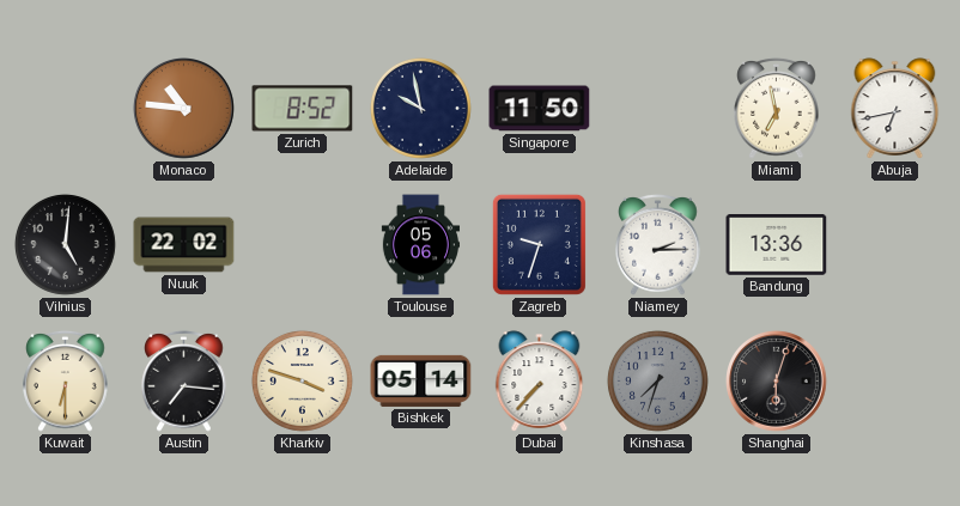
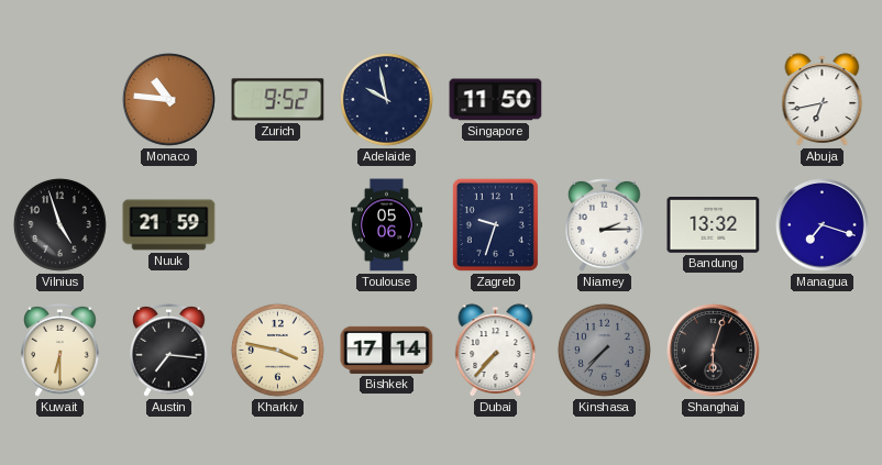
Zurich: 8:52 -> 9:52 (278, 100)
Miami: 6:58 -> none (777, 108)
Vilnius: 5:01 -> 4:57 (59, 224)
Nuuk: 22:02 -> 21:59 (169, 225)
Bandung: 13:36 -> 13:32 (714, 225)
Managua: none -> 7:18 (823, 225)
Kharkiv: 3:48 -> 3:47 (277, 350)
Bishkek: 05:14 -> 17:14 (387, 350)
Kinshasa: 7:33 -> 7:37 (604, 350)
